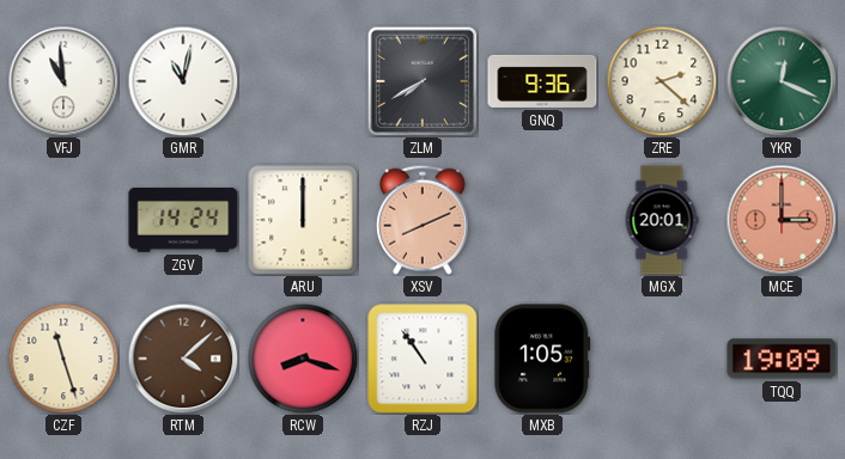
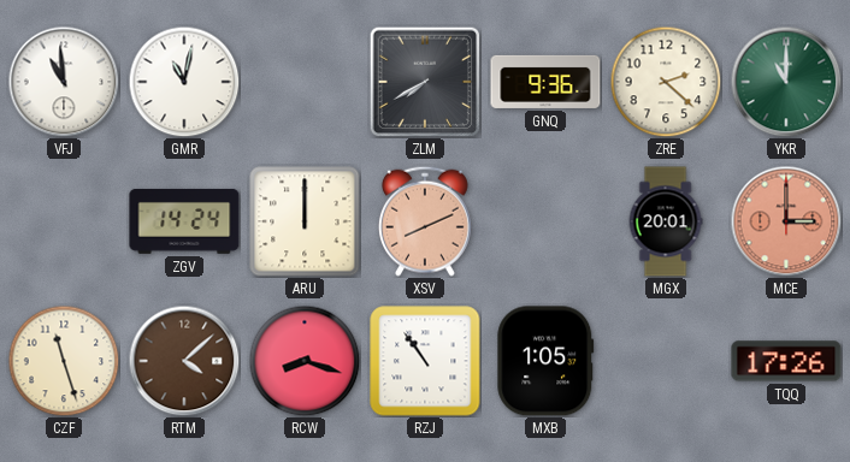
YKR: 12:19 -> 11:00 (786, 82)
TQQ: 19:09 -> 17:26 (786, 361)
